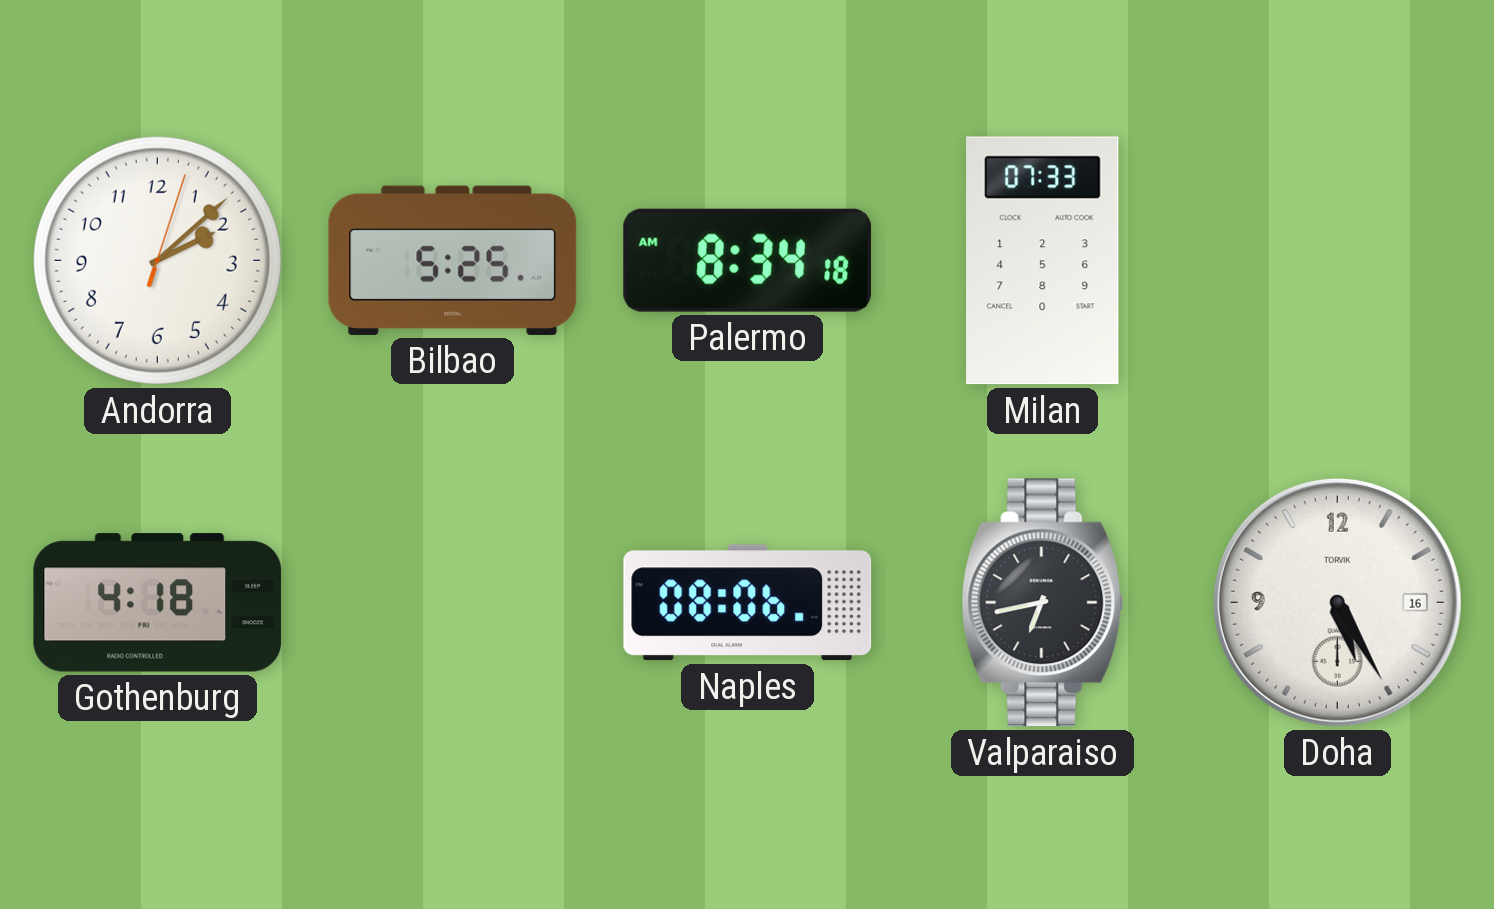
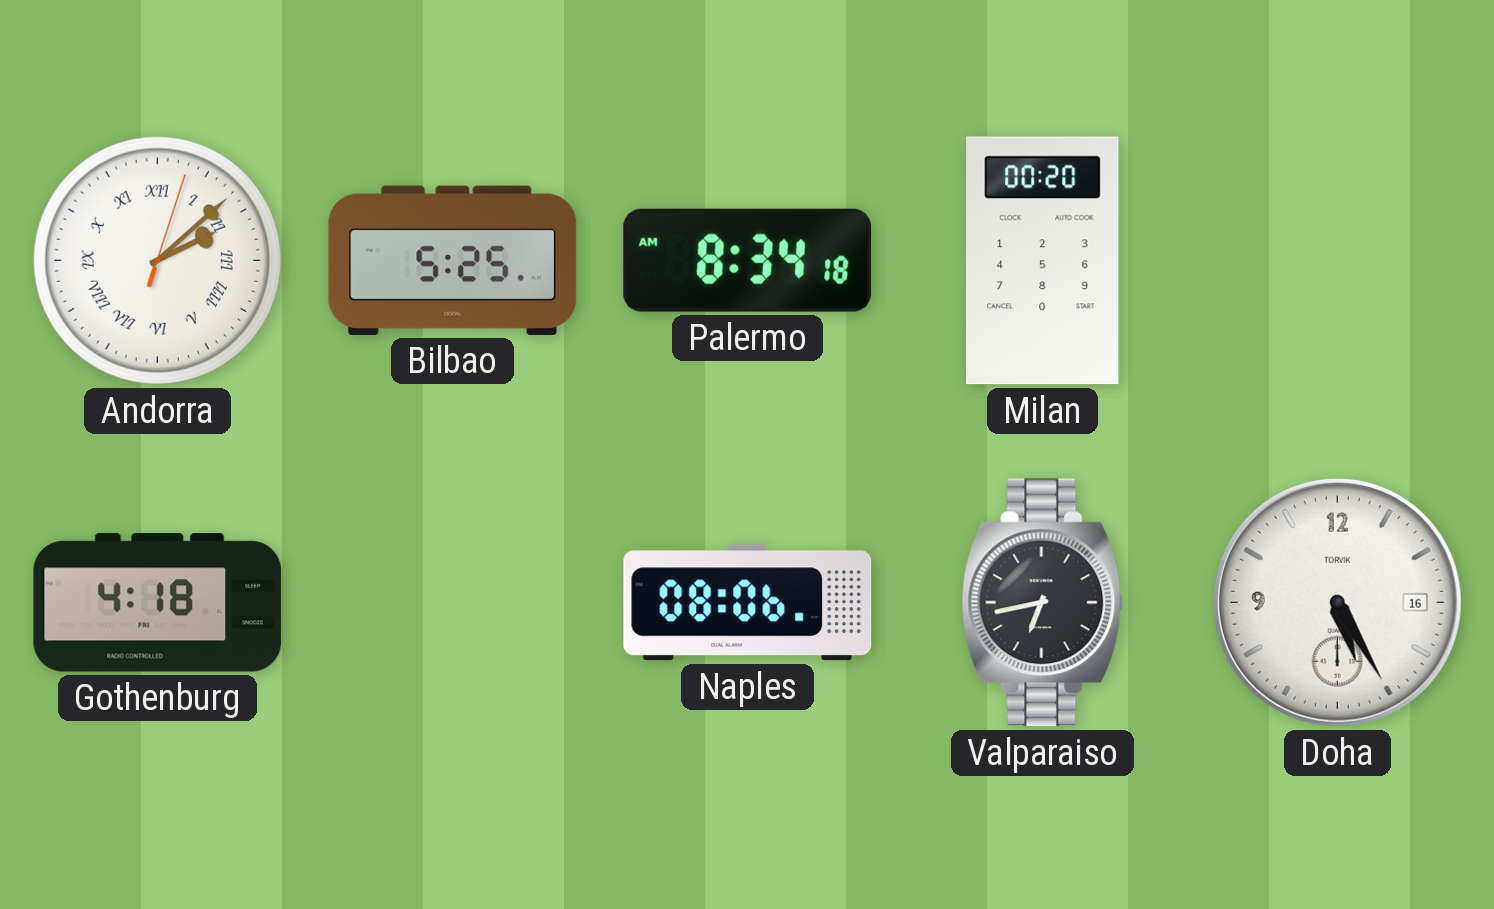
Andorra numerals: Arabic -> Roman (157, 260)
Milan: 07:33 -> 00:20 (1043, 261)
